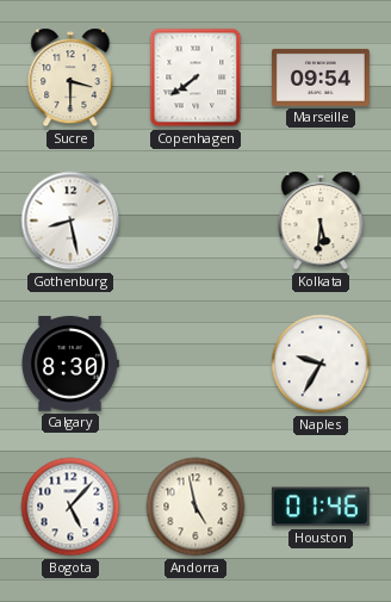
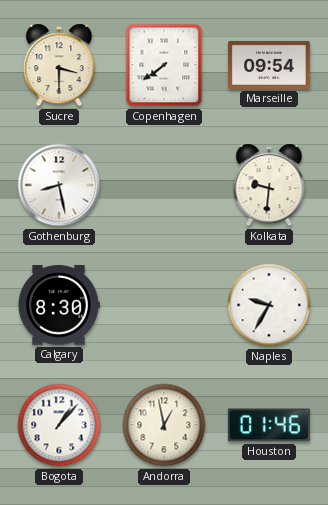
Kolkata: 5:31 -> 9:31 (269, 185)
Bogota: 5:07 -> 1:07 (59, 425)
Andorra: 4:58 -> 12:58 (164, 425)
